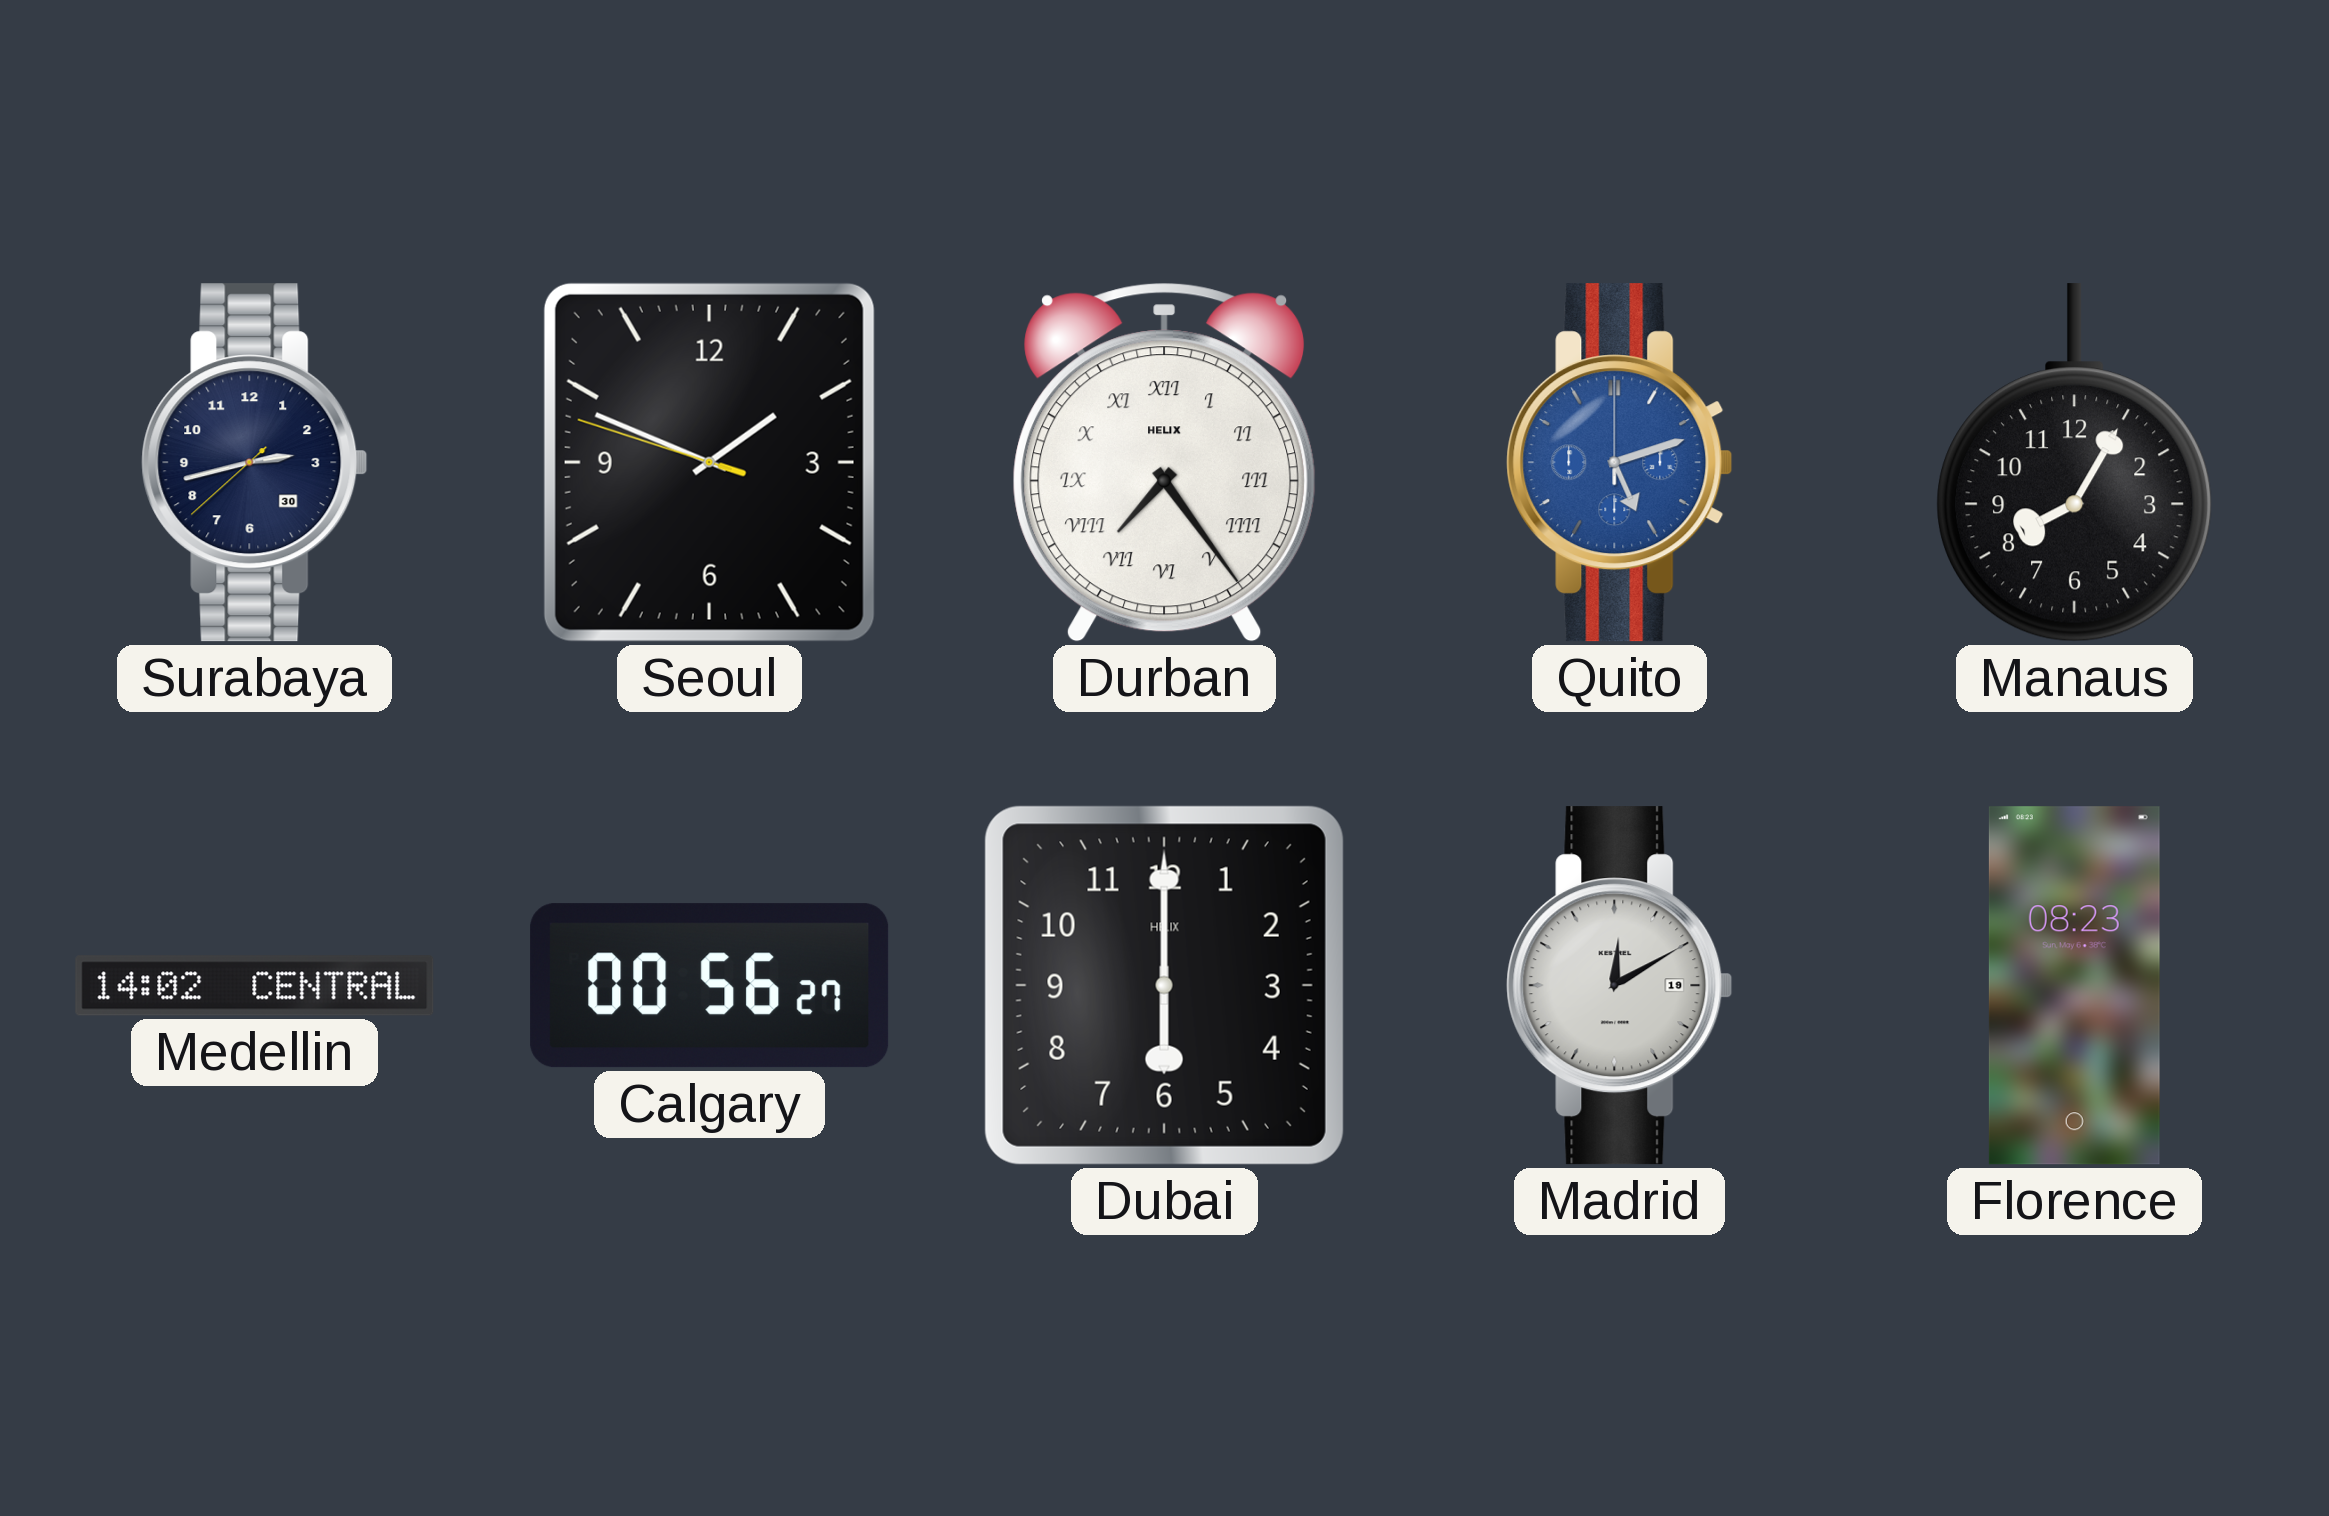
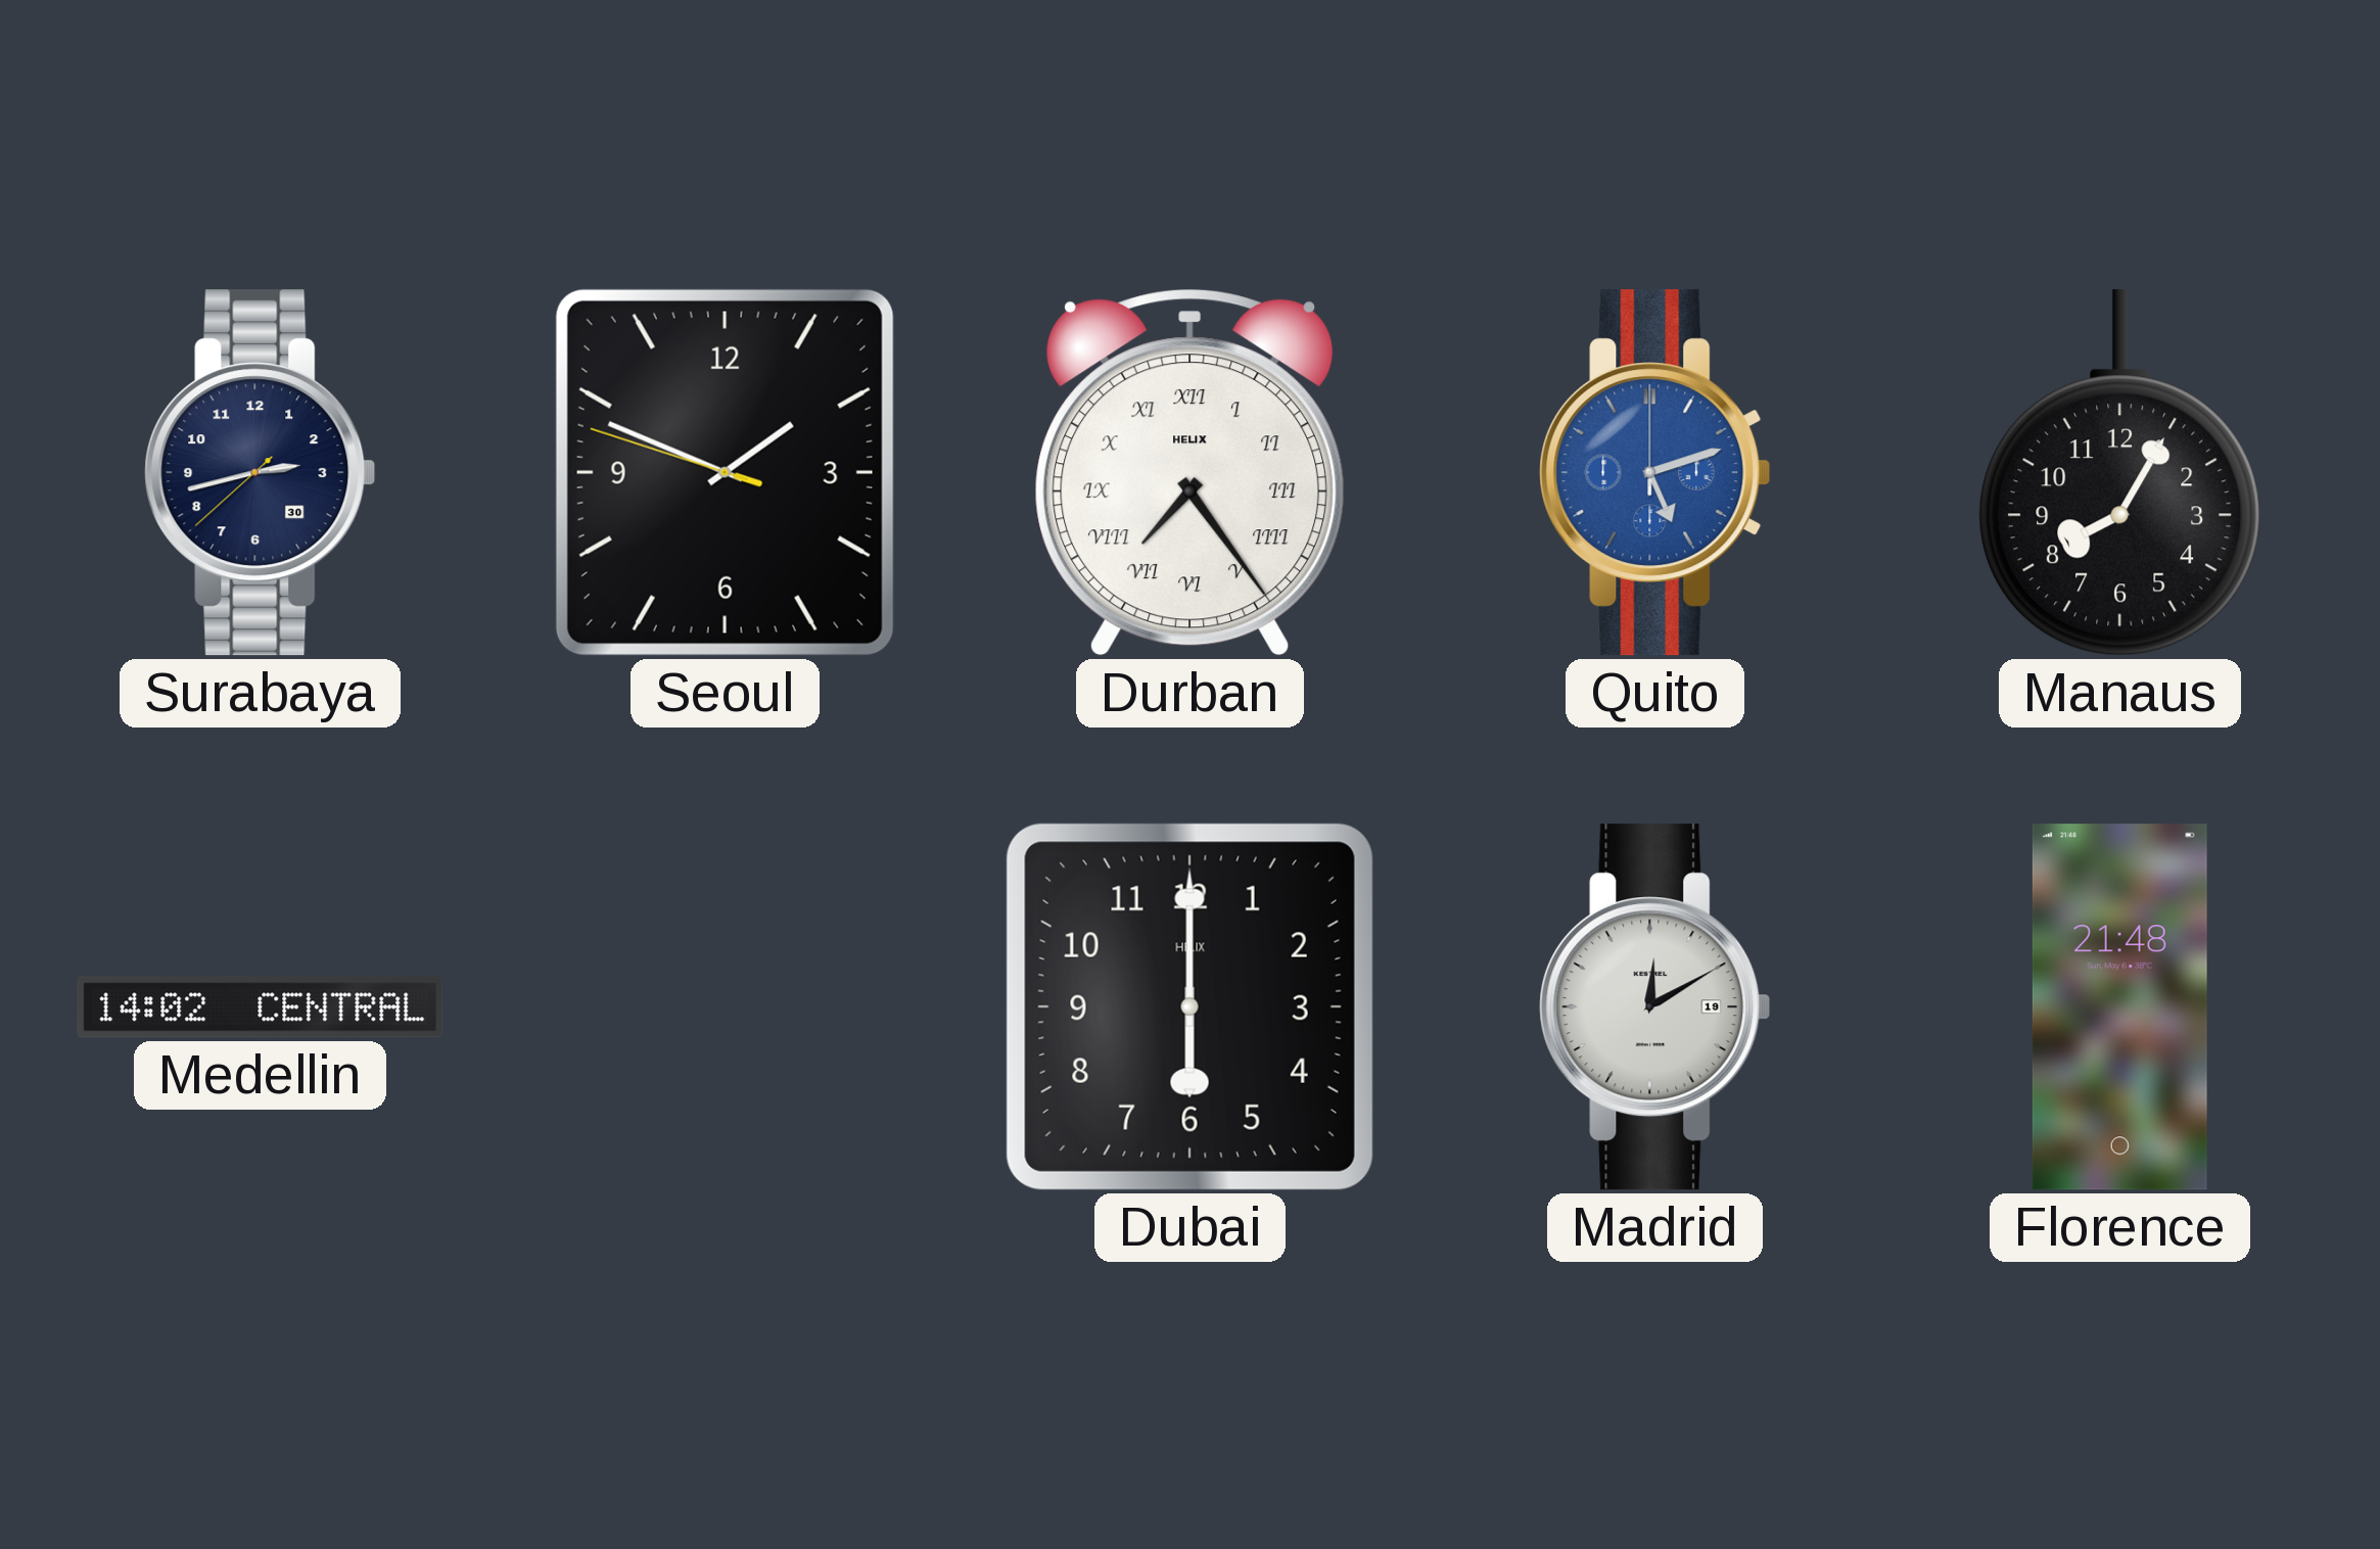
Calgary: 00:56 -> none (710, 986)
Florence: 08:23 -> 21:48 (2119, 1007)
